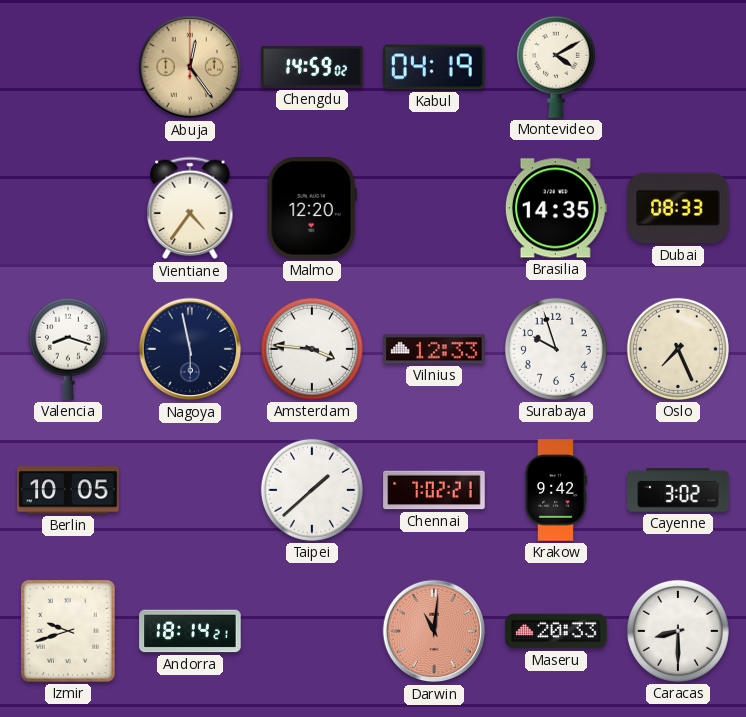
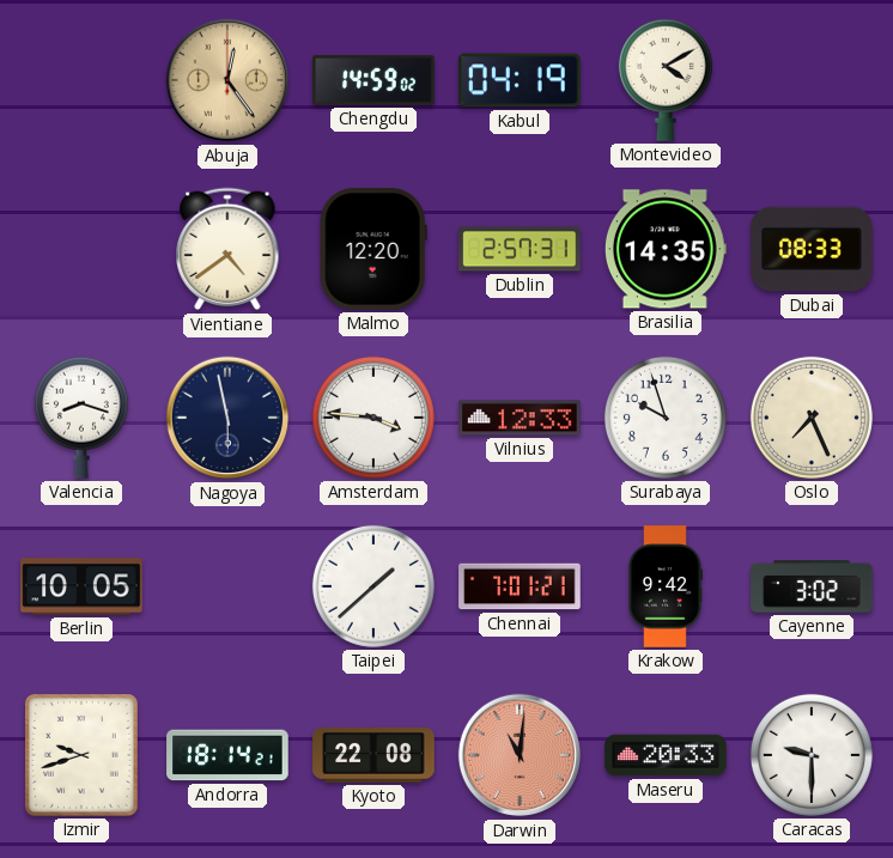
Vientiane: 4:36 -> 4:39 (227, 249)
Dublin: none -> 2:57 (520, 249)
Chennai: 7:02 -> 7:01 (520, 586)
Kyoto: none -> 22:08 (373, 756)
Caracas: 8:30 -> 9:30 (812, 755)
